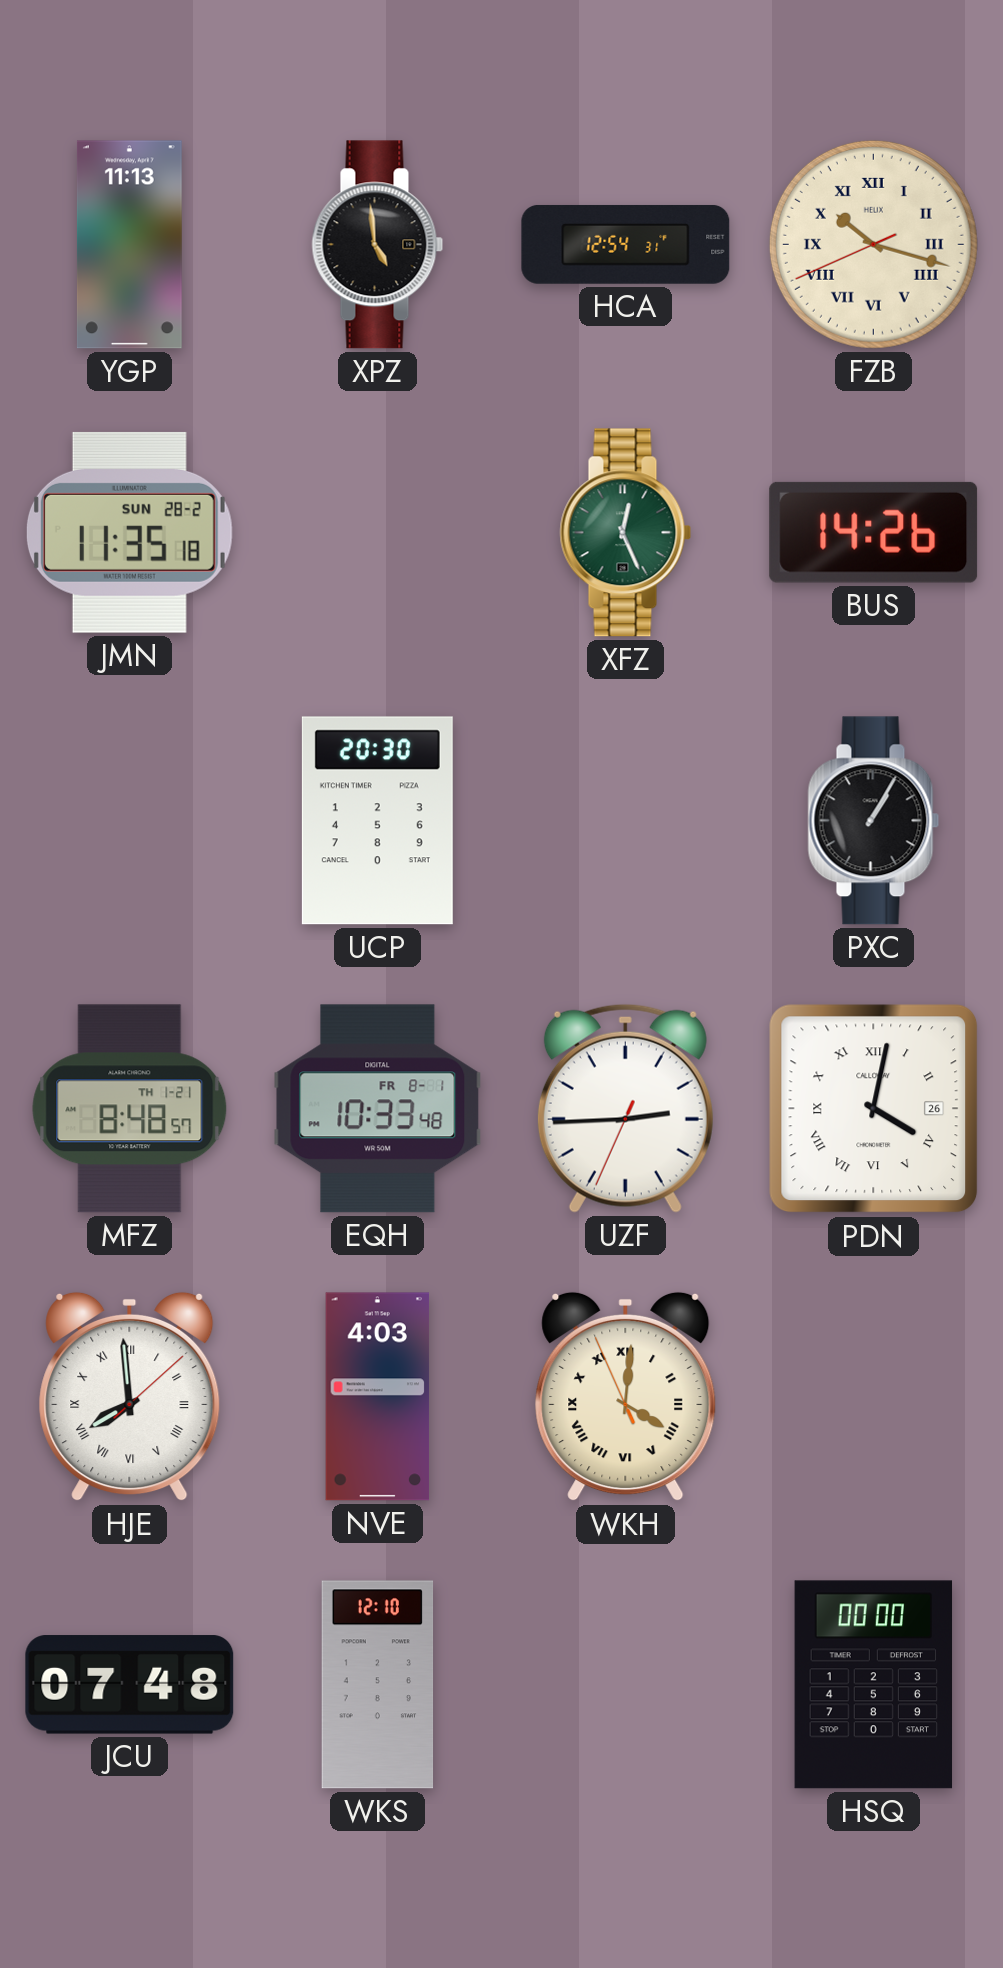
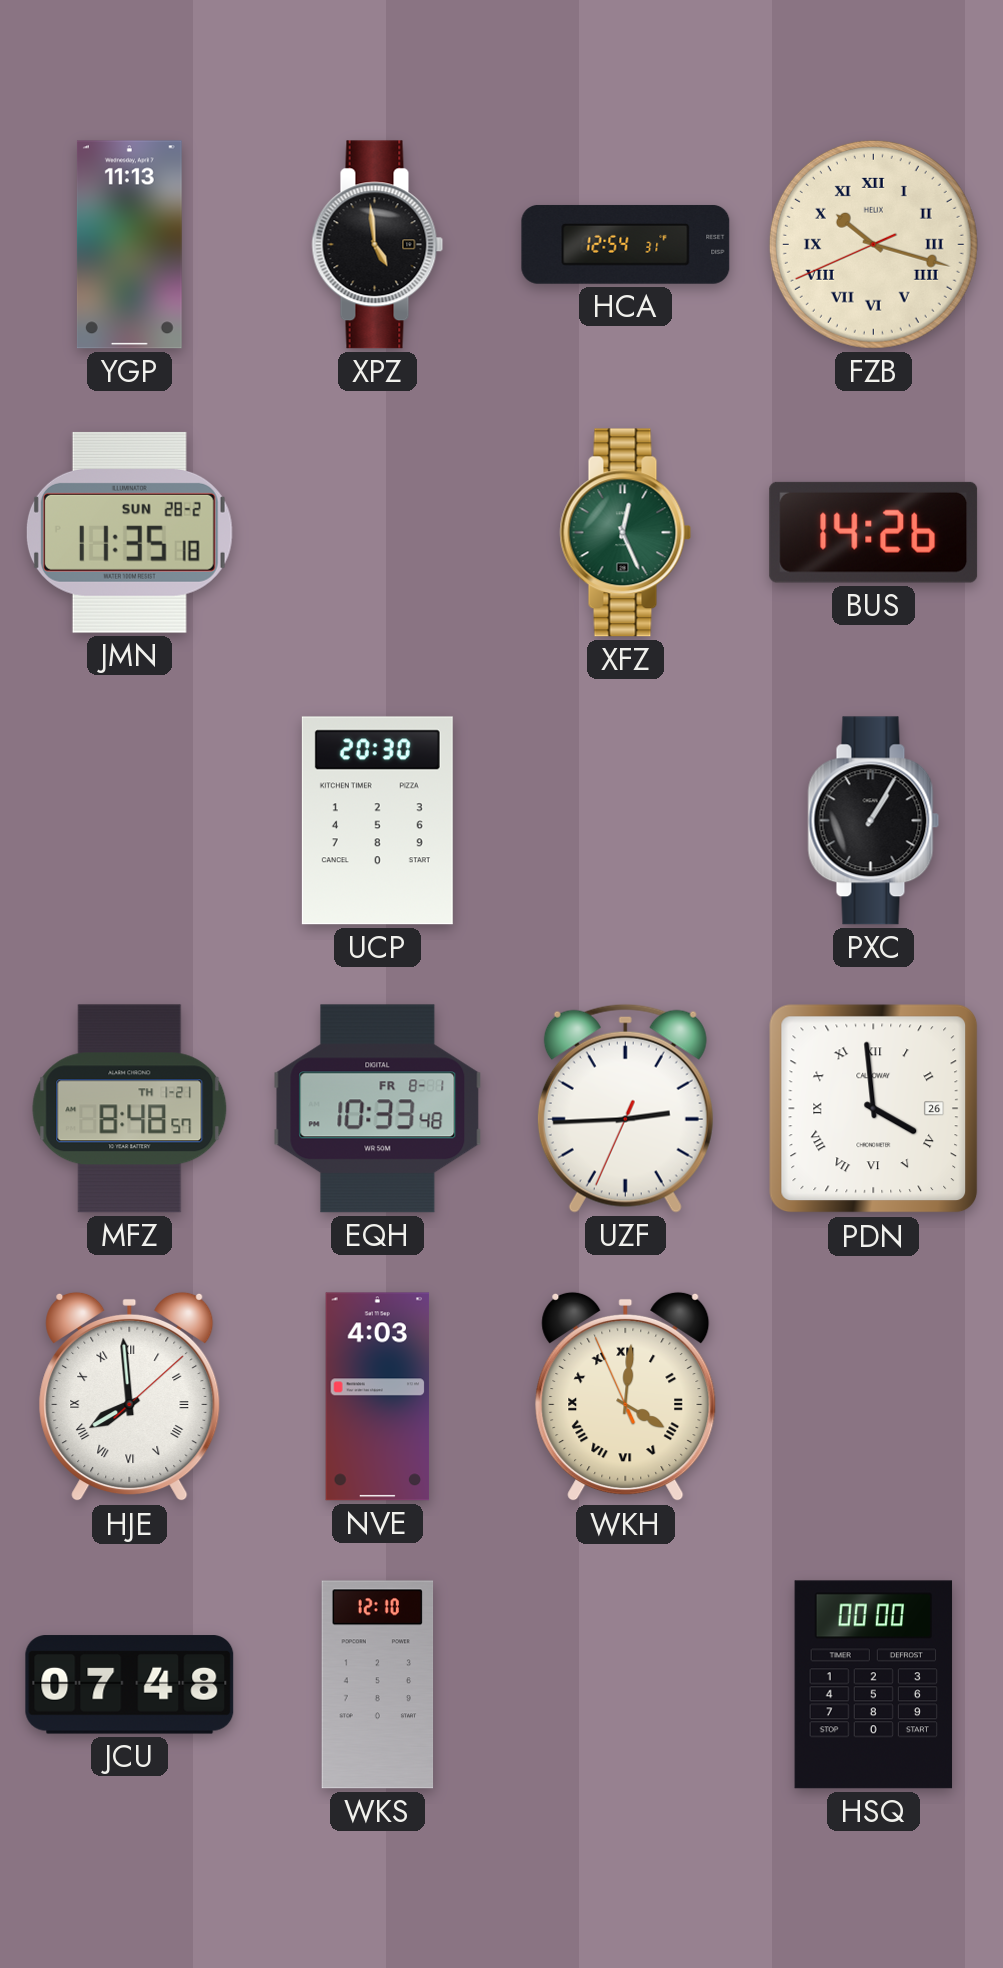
PDN: 4:02 -> 3:59 (874, 1109)
